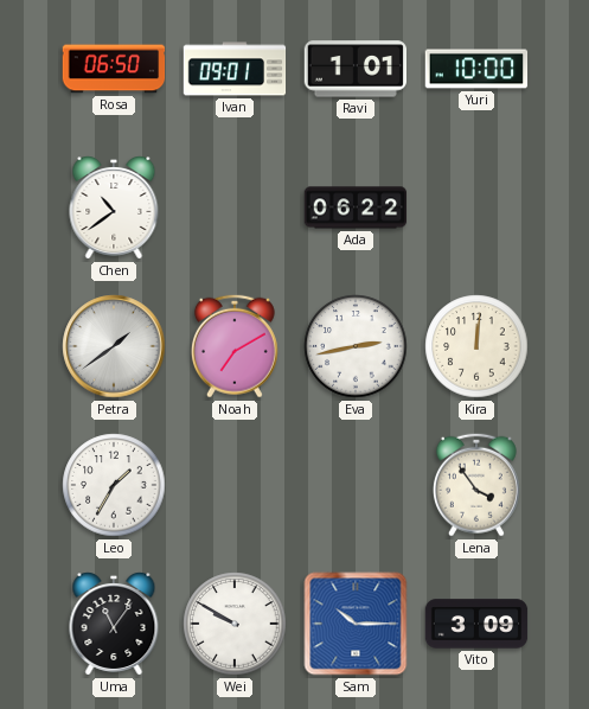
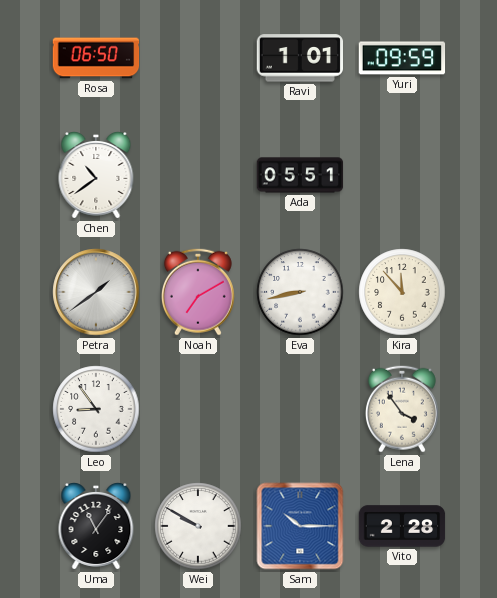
Ivan: 09:01 -> none (235, 69)
Yuri: 10:00 -> 09:59 (402, 58)
Ada: 06:22 -> 05:51 (300, 175)
Eva: 2:43 -> 8:43 (300, 292)
Kira: 12:01 -> 11:53 (402, 292)
Leo: 1:35 -> 8:54 (96, 409)
Vito: 3:09 -> 2:28 (402, 526)
